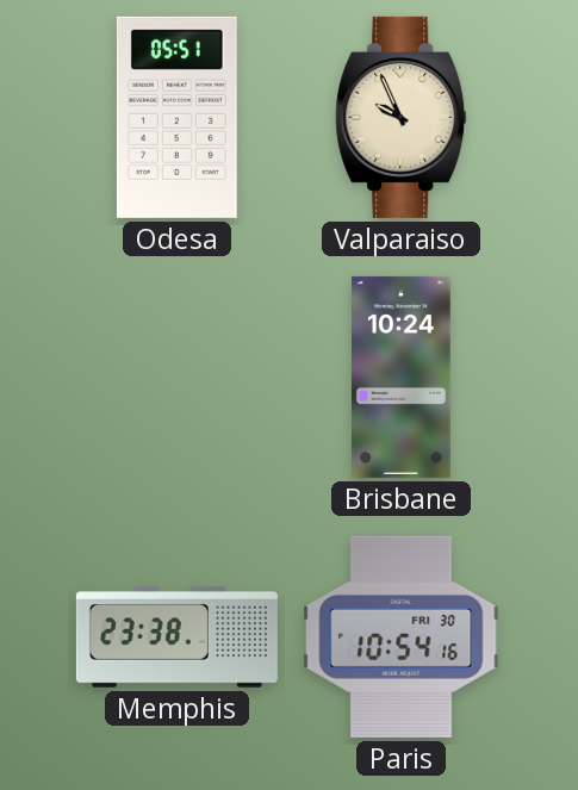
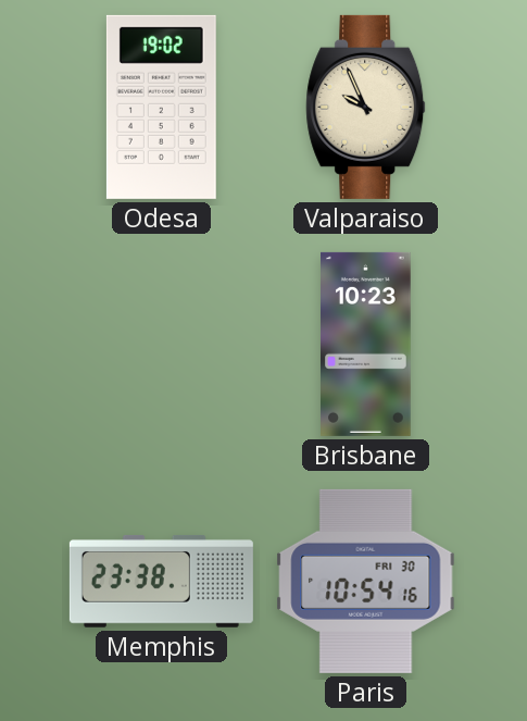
Odesa: 05:51 -> 19:02 (161, 107)
Brisbane: 10:24 -> 10:23 (366, 344)
